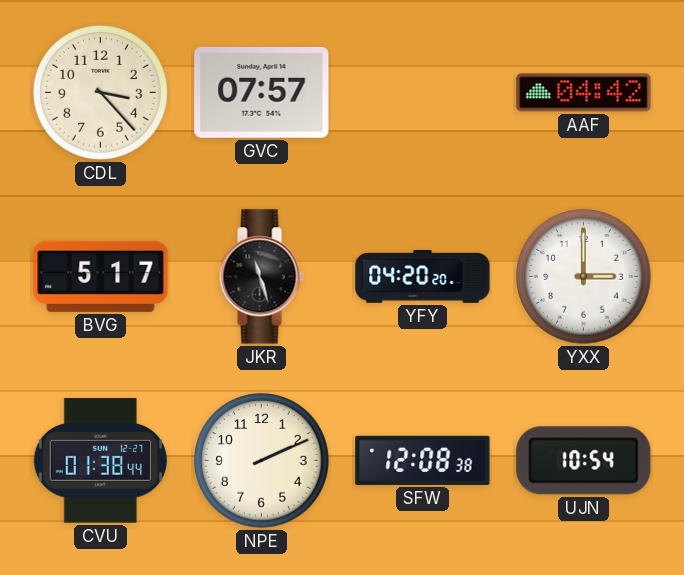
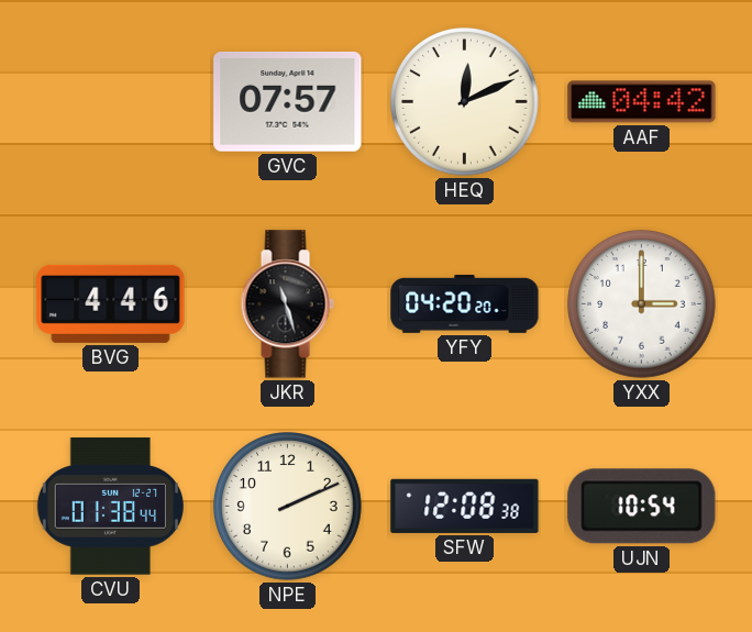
CDL: 3:23 -> none (101, 93)
HEQ: none -> 12:11 (465, 102)
BVG: 5:17 -> 4:46 (111, 303)
